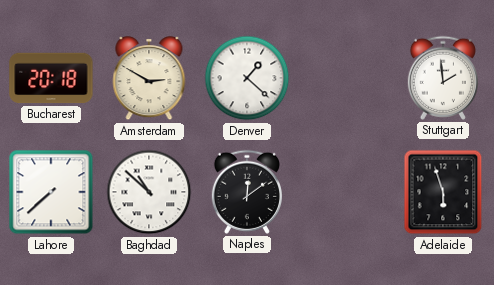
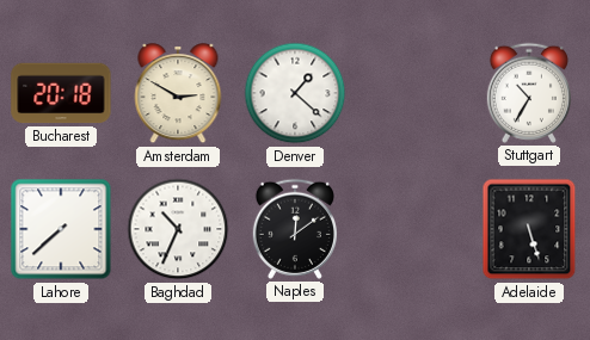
Stuttgart: 1:59 -> 10:35 (529, 93)
Baghdad: 10:52 -> 10:34 (178, 229)
Adelaide: 5:57 -> 5:27 (529, 229)
